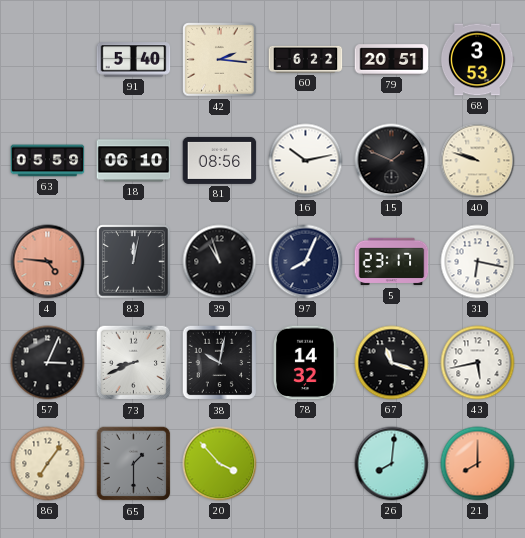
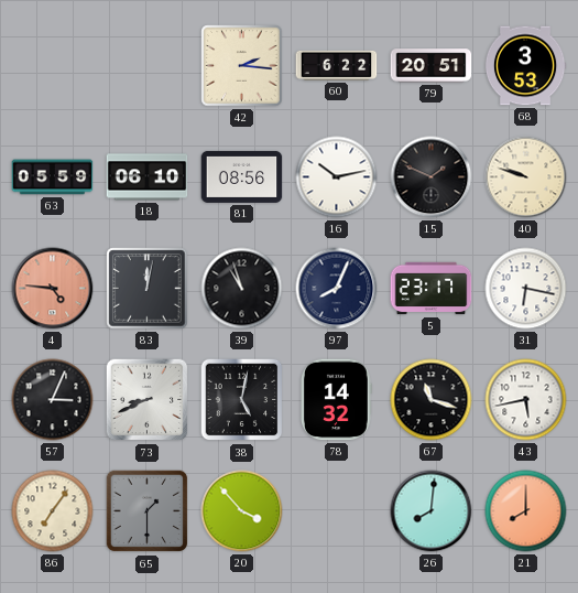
91: 5:40 -> none (134, 60)
38: 10:02 -> 5:02 (242, 400)
